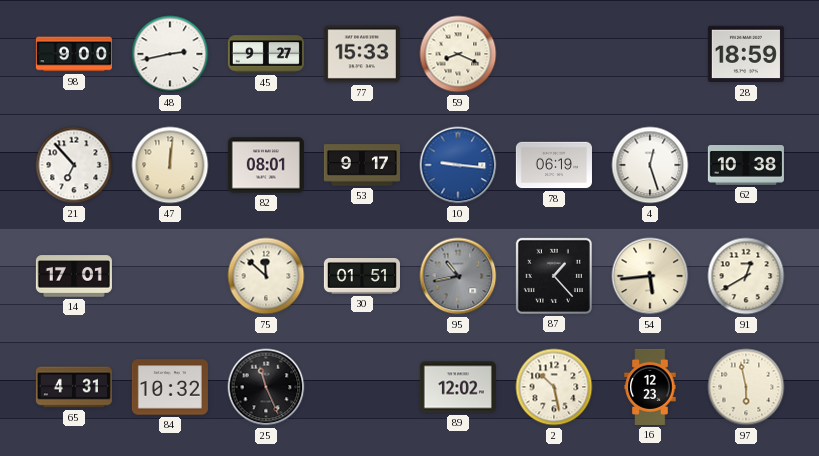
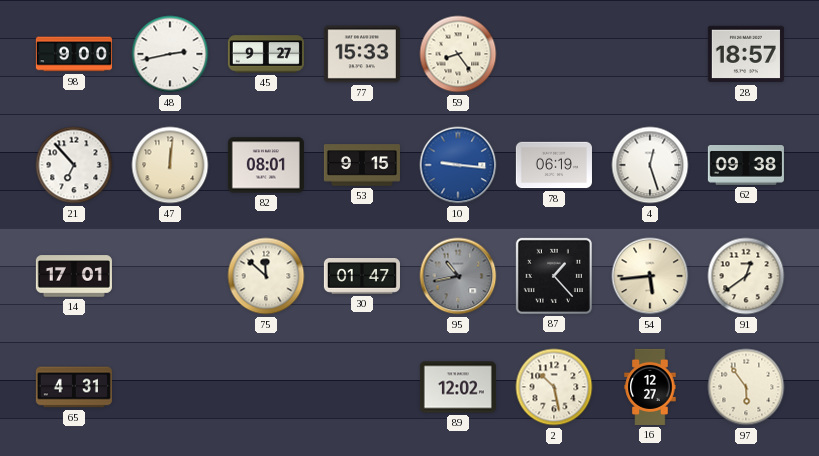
59: 8:19 -> 8:24 (458, 54)
28: 18:59 -> 18:57 (746, 54)
53: 9:17 -> 9:15 (362, 165)
62: 10:38 -> 09:38 (746, 166)
30: 01:51 -> 01:47 (362, 277)
91: 12:40 -> 12:39 (746, 276)
84: 10:32 -> none (170, 387)
25: 11:26 -> none (266, 387)
16: 12:23 -> 12:27 (650, 387)
97: 5:58 -> 5:54 (746, 387)
